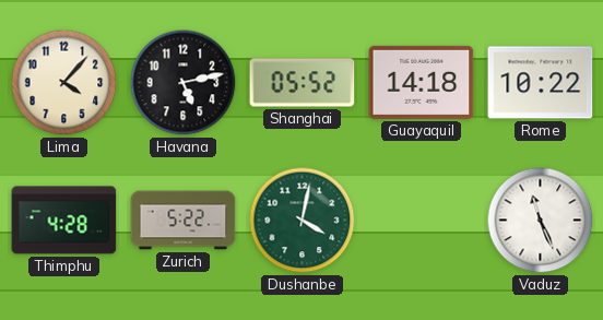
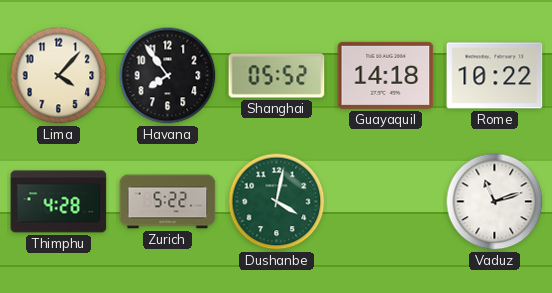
Havana: 5:13 -> 7:54 (168, 76)
Vaduz: 11:26 -> 11:12 (495, 202)
